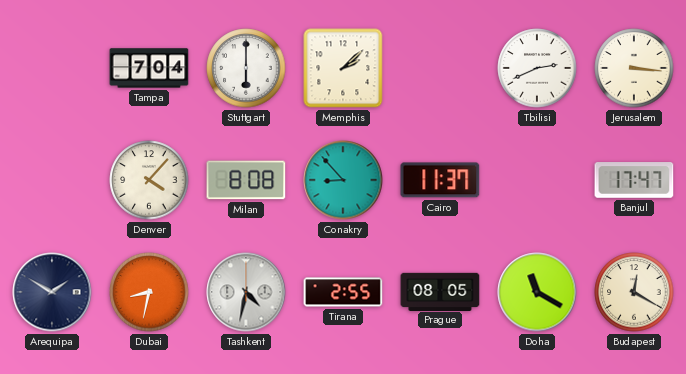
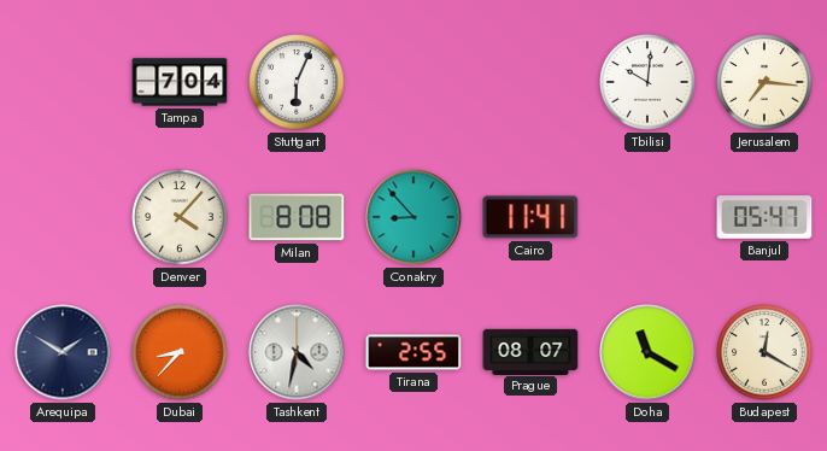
Stuttgart: 6:00 -> 6:04 (297, 82)
Memphis: 2:08 -> none (343, 68)
Tbilisi: 2:41 -> 10:01 (647, 82)
Jerusalem: 3:16 -> 7:16 (764, 82)
Cairo: 11:37 -> 11:41 (530, 217)
Banjul: 17:47 -> 05:47 (764, 217)
Dubai: 8:32 -> 8:37 (180, 352)
Prague: 08:05 -> 08:07 (530, 351)
